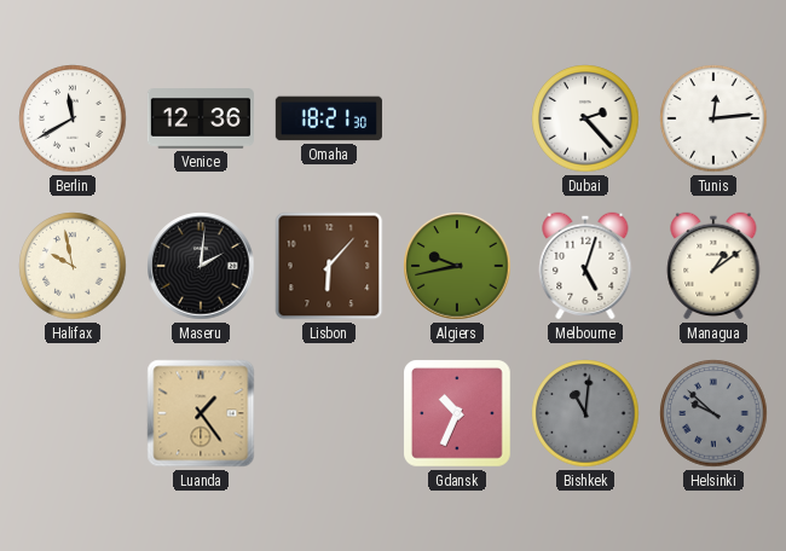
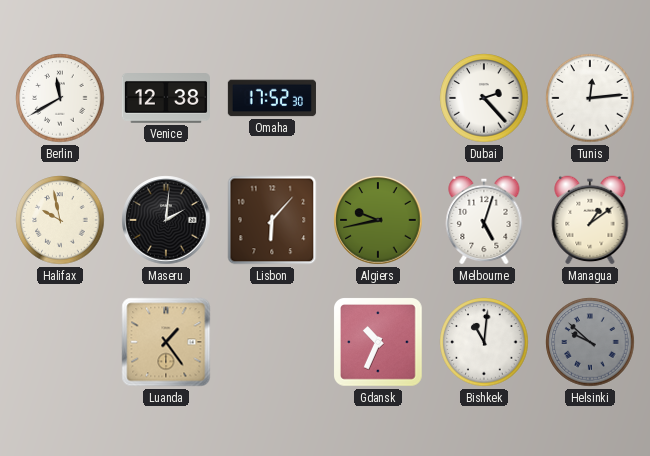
Venice: 12:36 -> 12:38 (166, 98)
Omaha: 18:21 -> 17:52 (272, 98)
Bishkek dial: grey -> white (484, 342)
